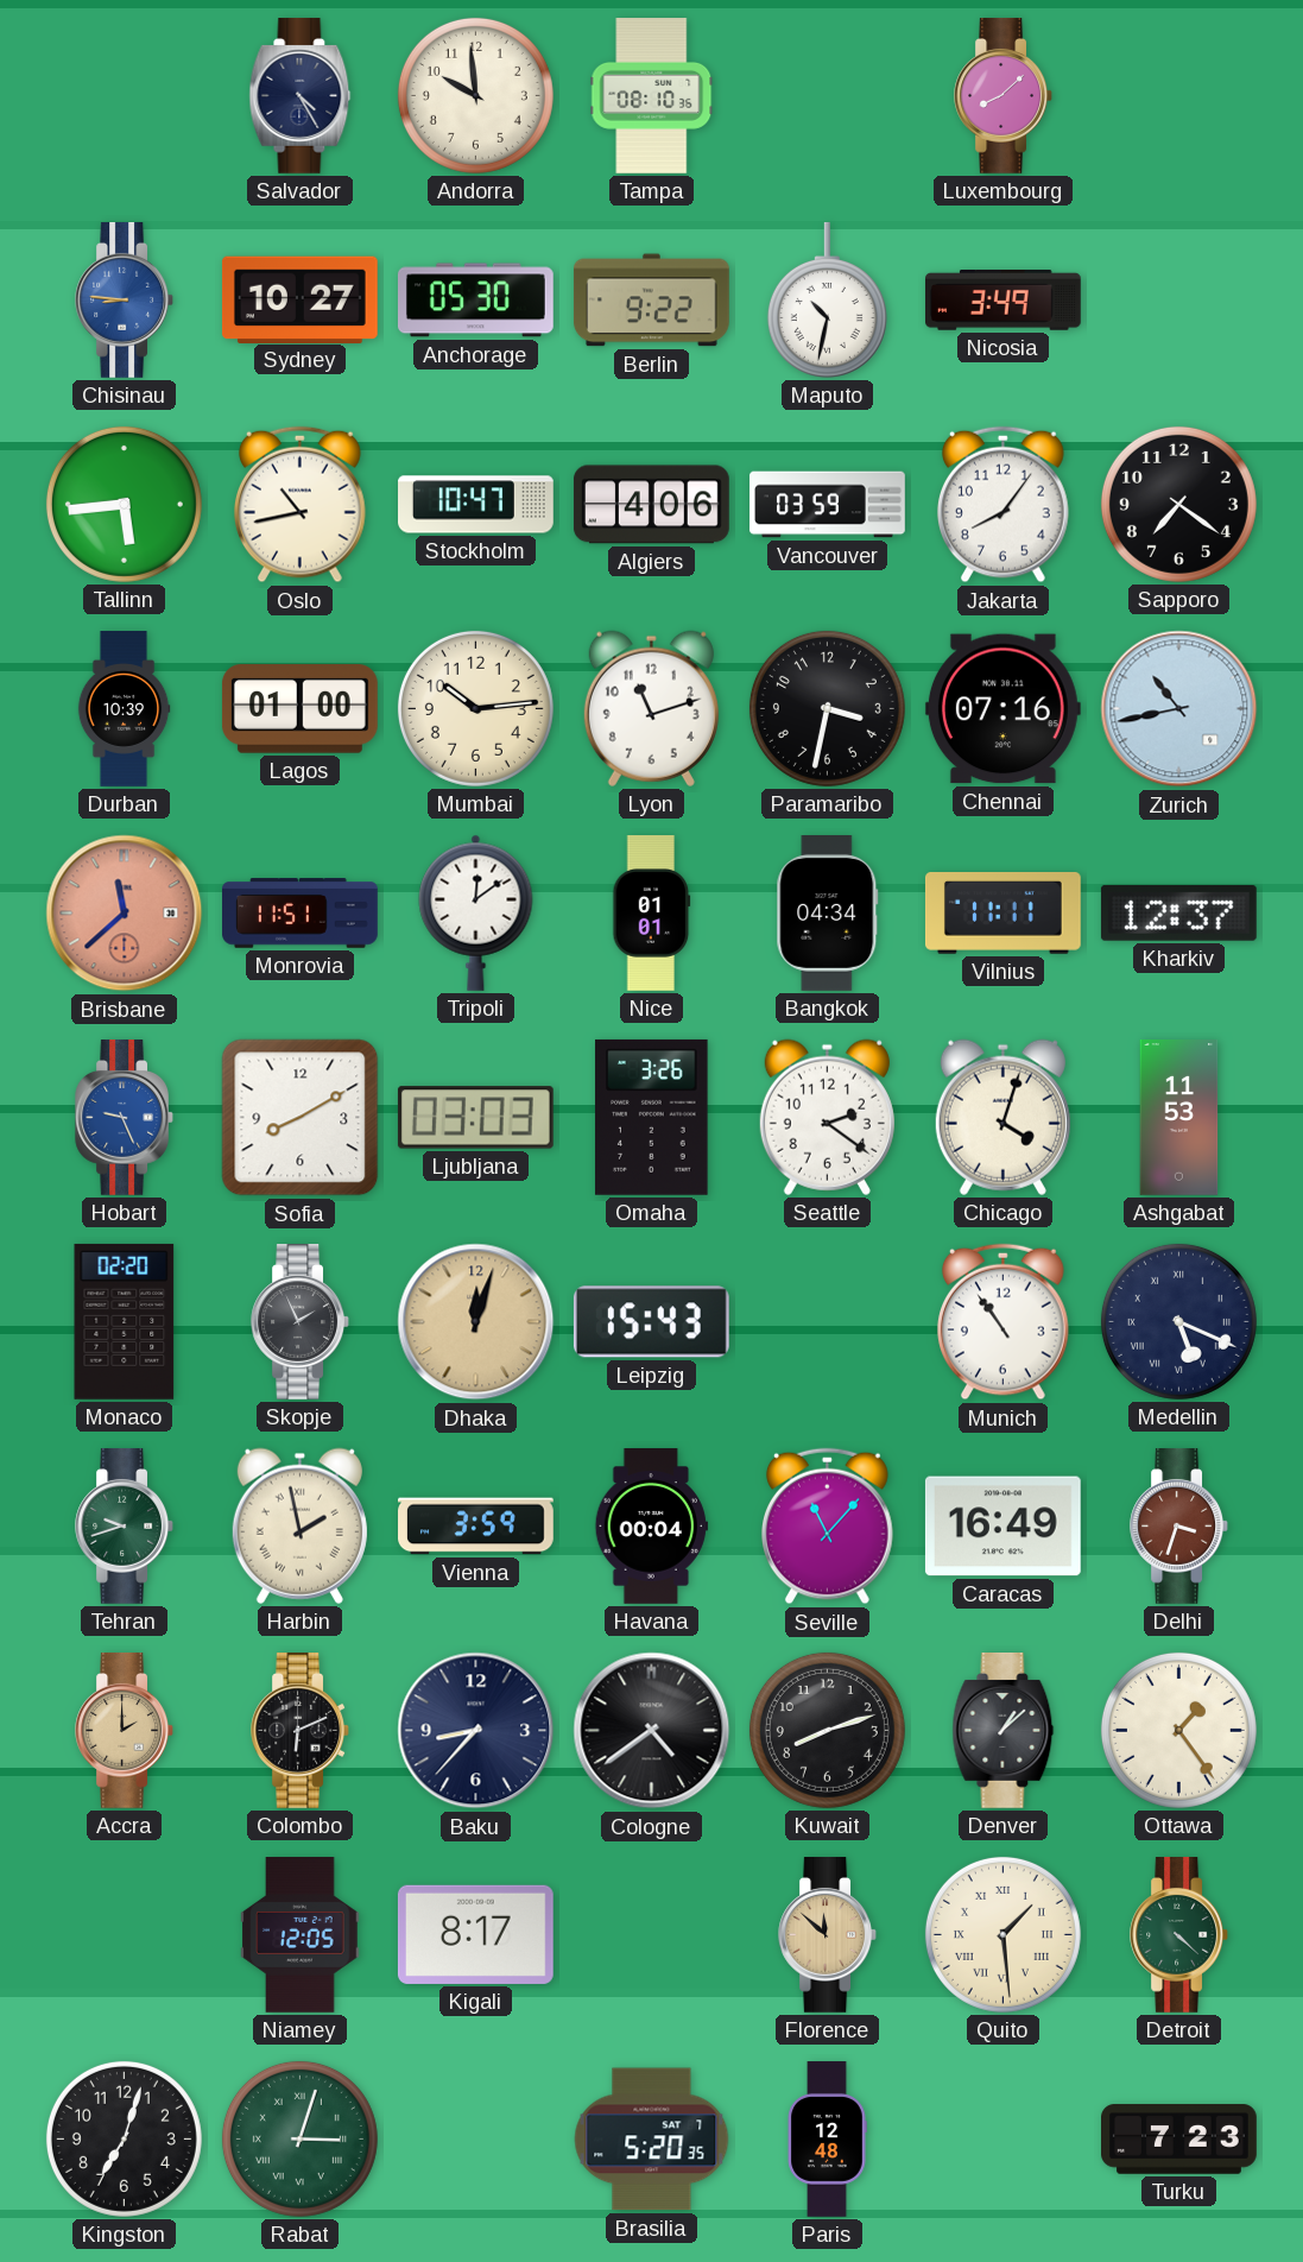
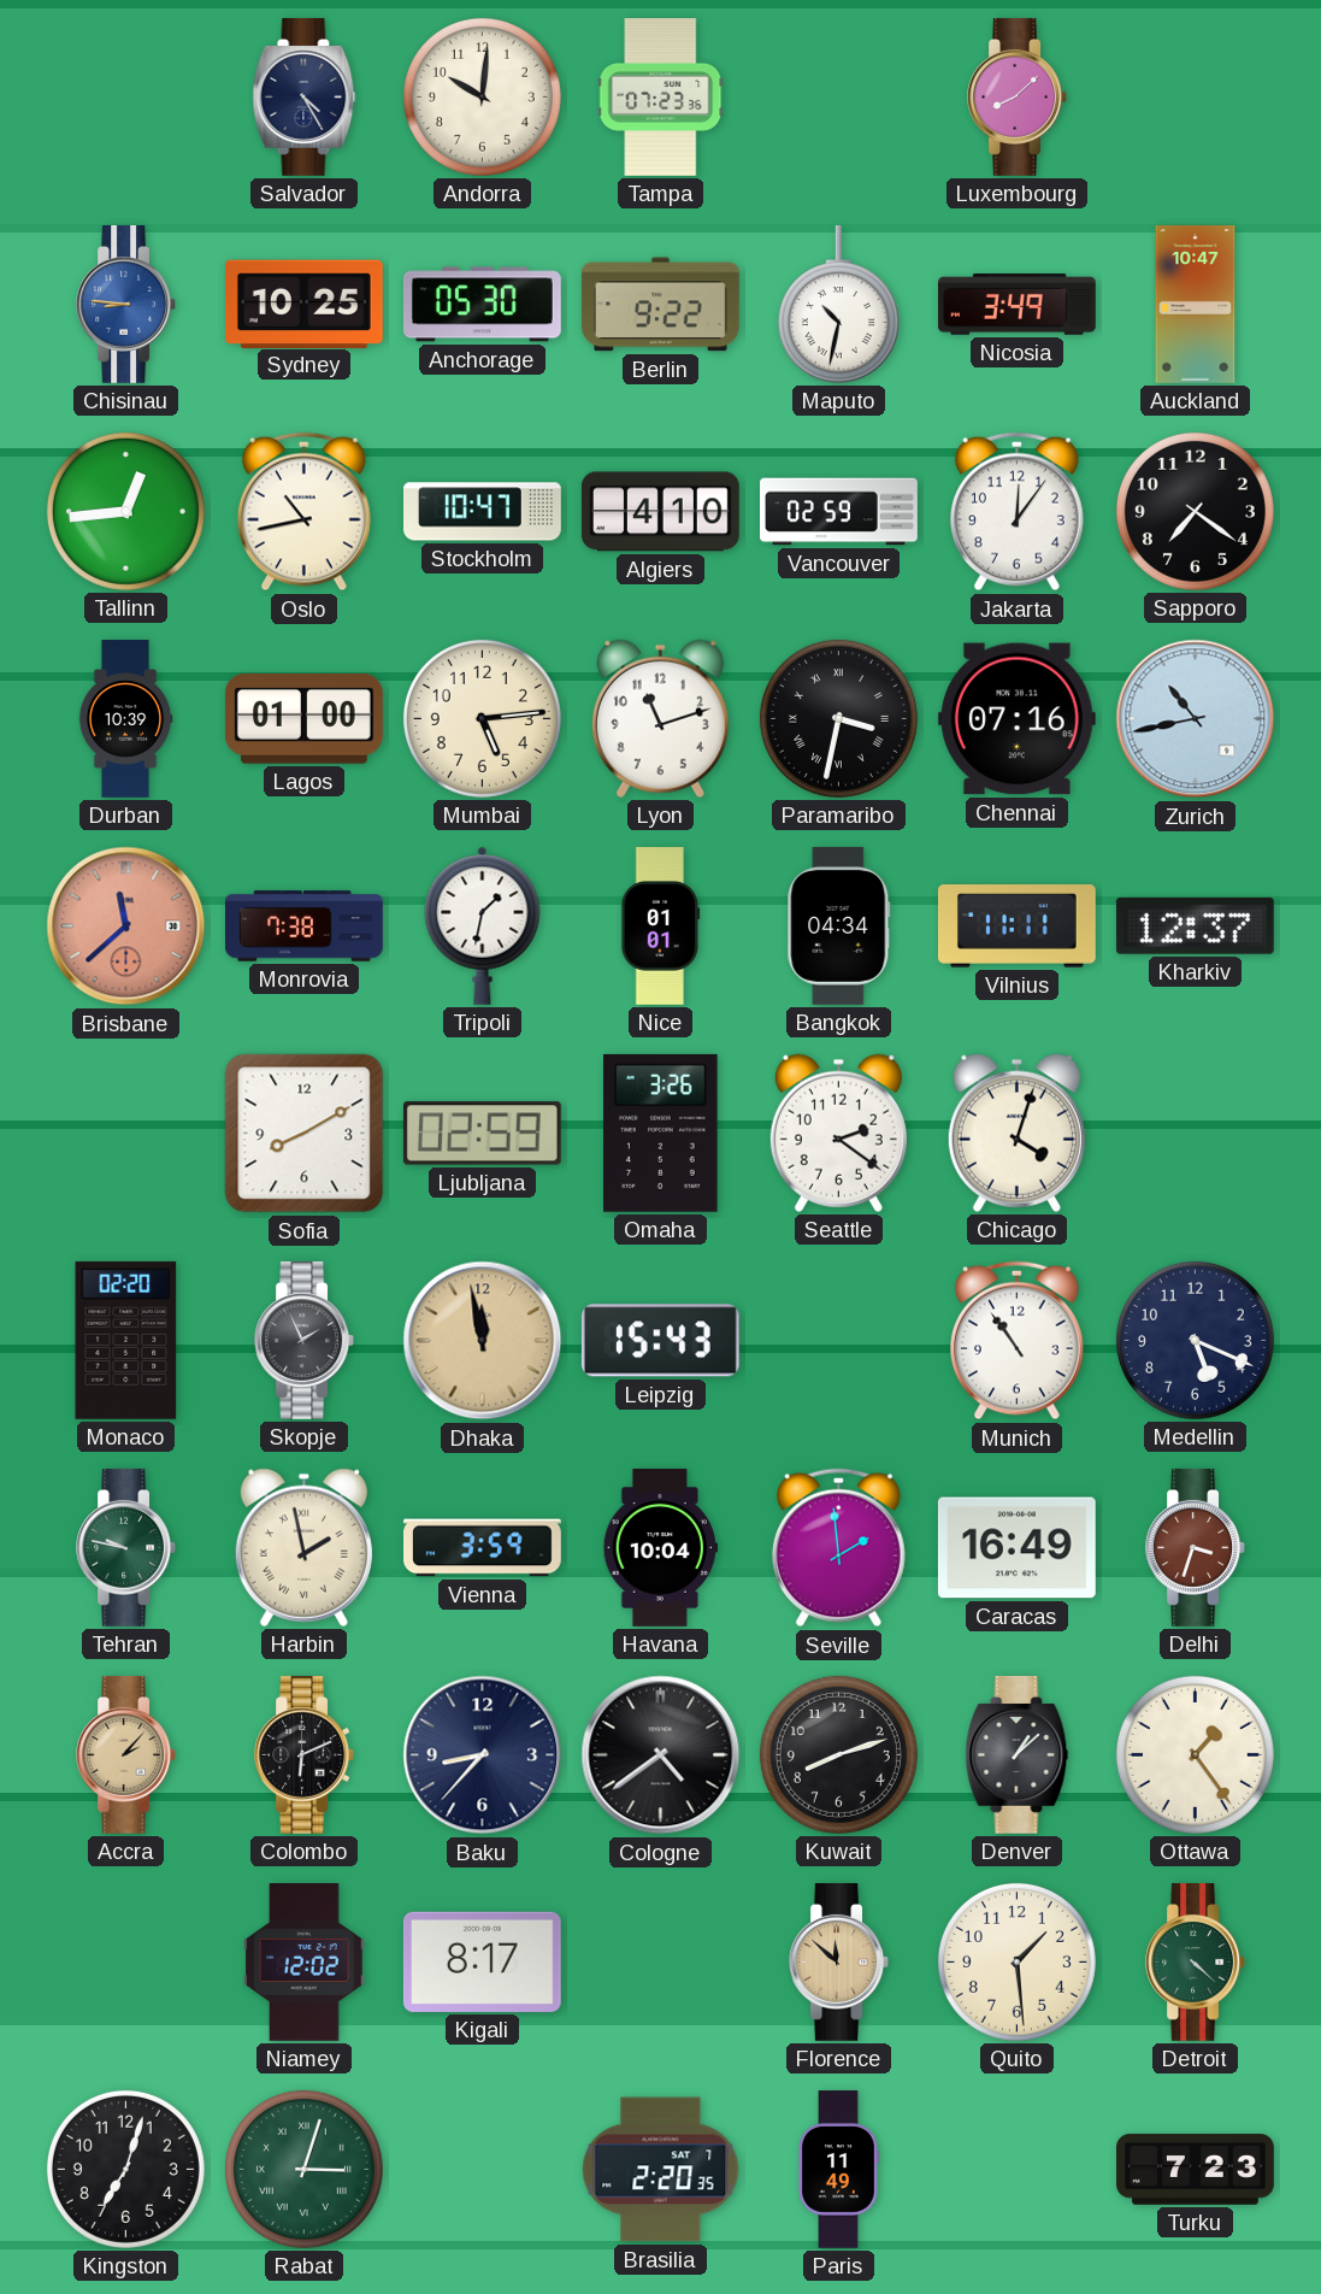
Andorra: 9:59 -> 10:01 (482, 96)
Tampa: 08:10 -> 07:23 (661, 98)
Sydney: 10:27 -> 10:25 (303, 304)
Auckland: none -> 10:47 (1196, 305)
Tallinn: 5:44 -> 12:44 (125, 511)
Algiers: 4:06 -> 4:10 (660, 512)
Vancouver: 03:59 -> 02:59 (839, 512)
Jakarta: 8:06 -> 12:06 (1018, 512)
Mumbai: 10:14 -> 5:14 (482, 718)
Paramaribo numerals: Arabic -> Roman (838, 718)
Monrovia: 11:51 -> 7:38 (305, 927)
Tripoli: 12:09 -> 1:32 (483, 925)
Hobart: 9:26 -> none (124, 1118)
Ljubljana: 03:03 -> 02:59 (482, 1134)
Ashgabat: 11:53 -> none (1179, 1118)
Dhaka: 12:03 -> 11:58 (483, 1341)
Medellin numerals: Roman -> Arabic (1195, 1340)
Tehran: 9:42 -> 9:47 (125, 1548)
Havana: 00:04 -> 10:04 (660, 1548)
Seville: 11:07 -> 1:59 (839, 1548)
Accra: 2:00 -> 2:07 (125, 1755)
Niamey: 12:05 -> 12:02 (305, 1963)
Quito numerals: Roman -> Arabic (1016, 1961)
Brasilia: 5:20 -> 2:20 (661, 2170)
Paris: 12:48 -> 11:49 (838, 2170)
